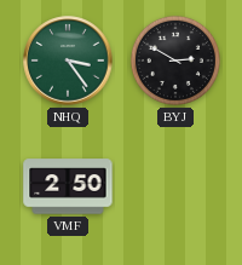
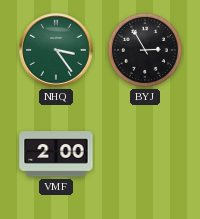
BYJ: 2:50 -> 2:55 (145, 50)
VMF: 2:50 -> 2:00 (56, 154)
